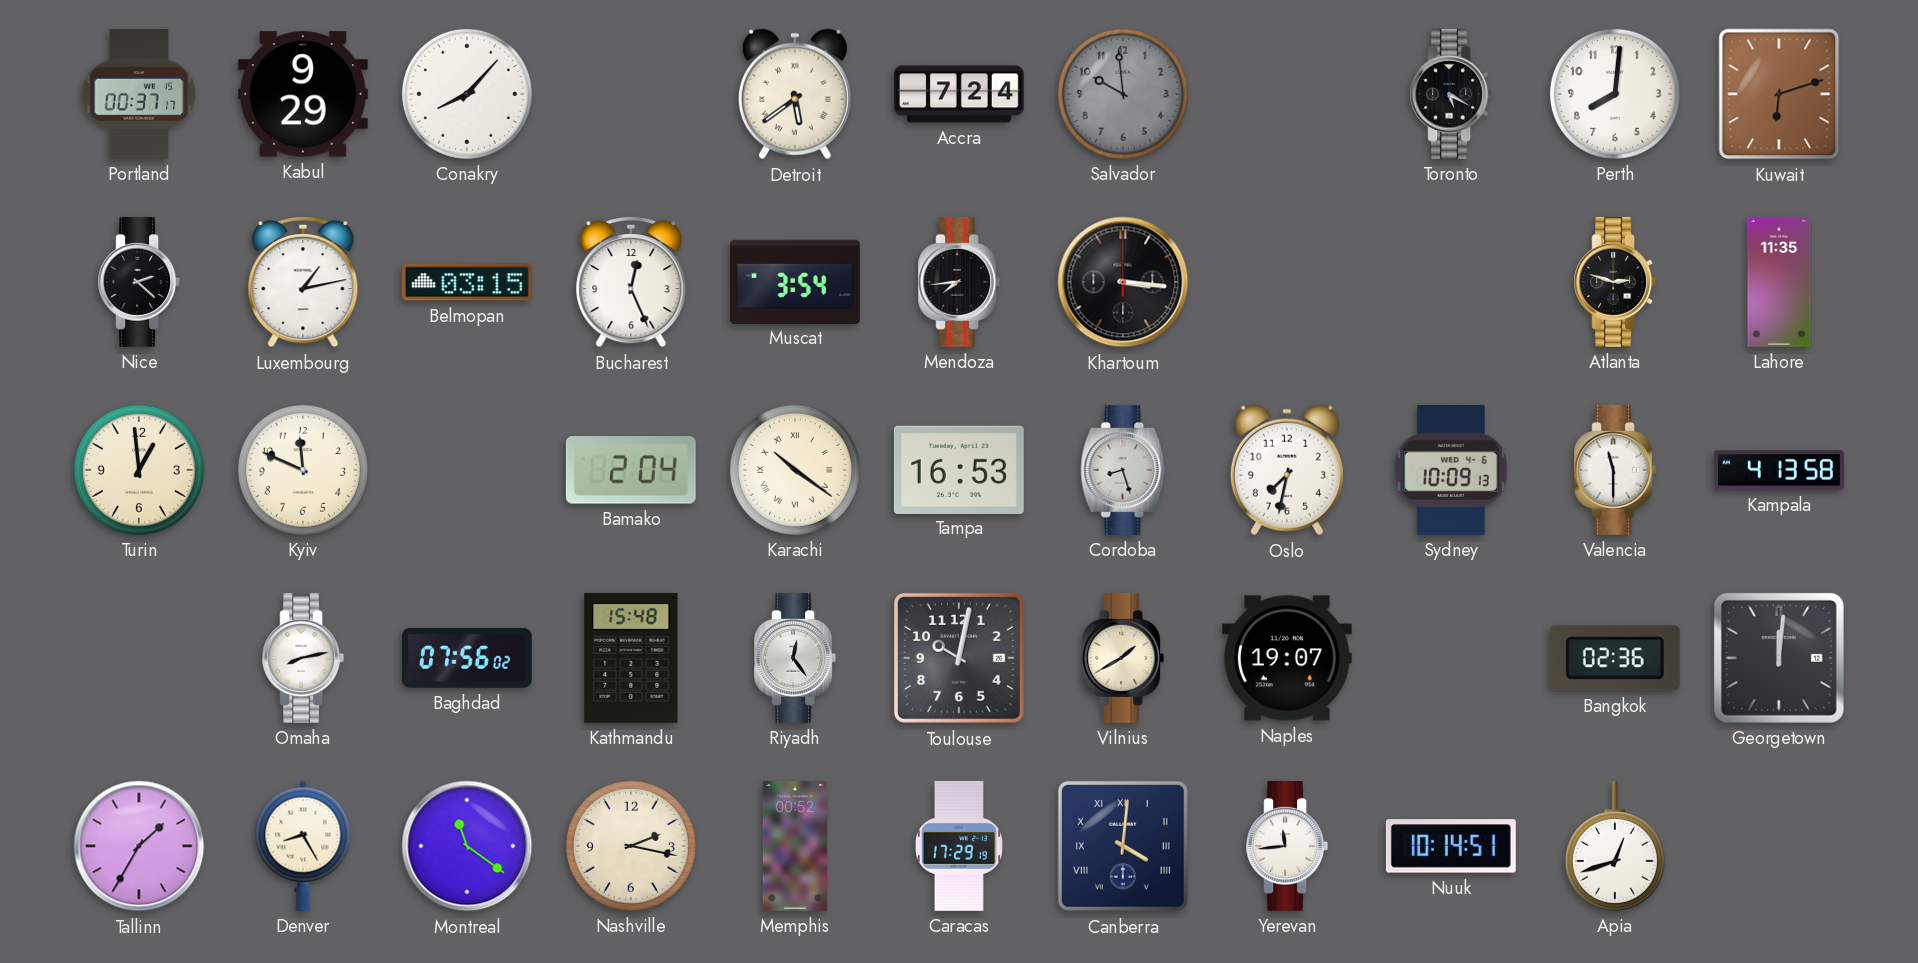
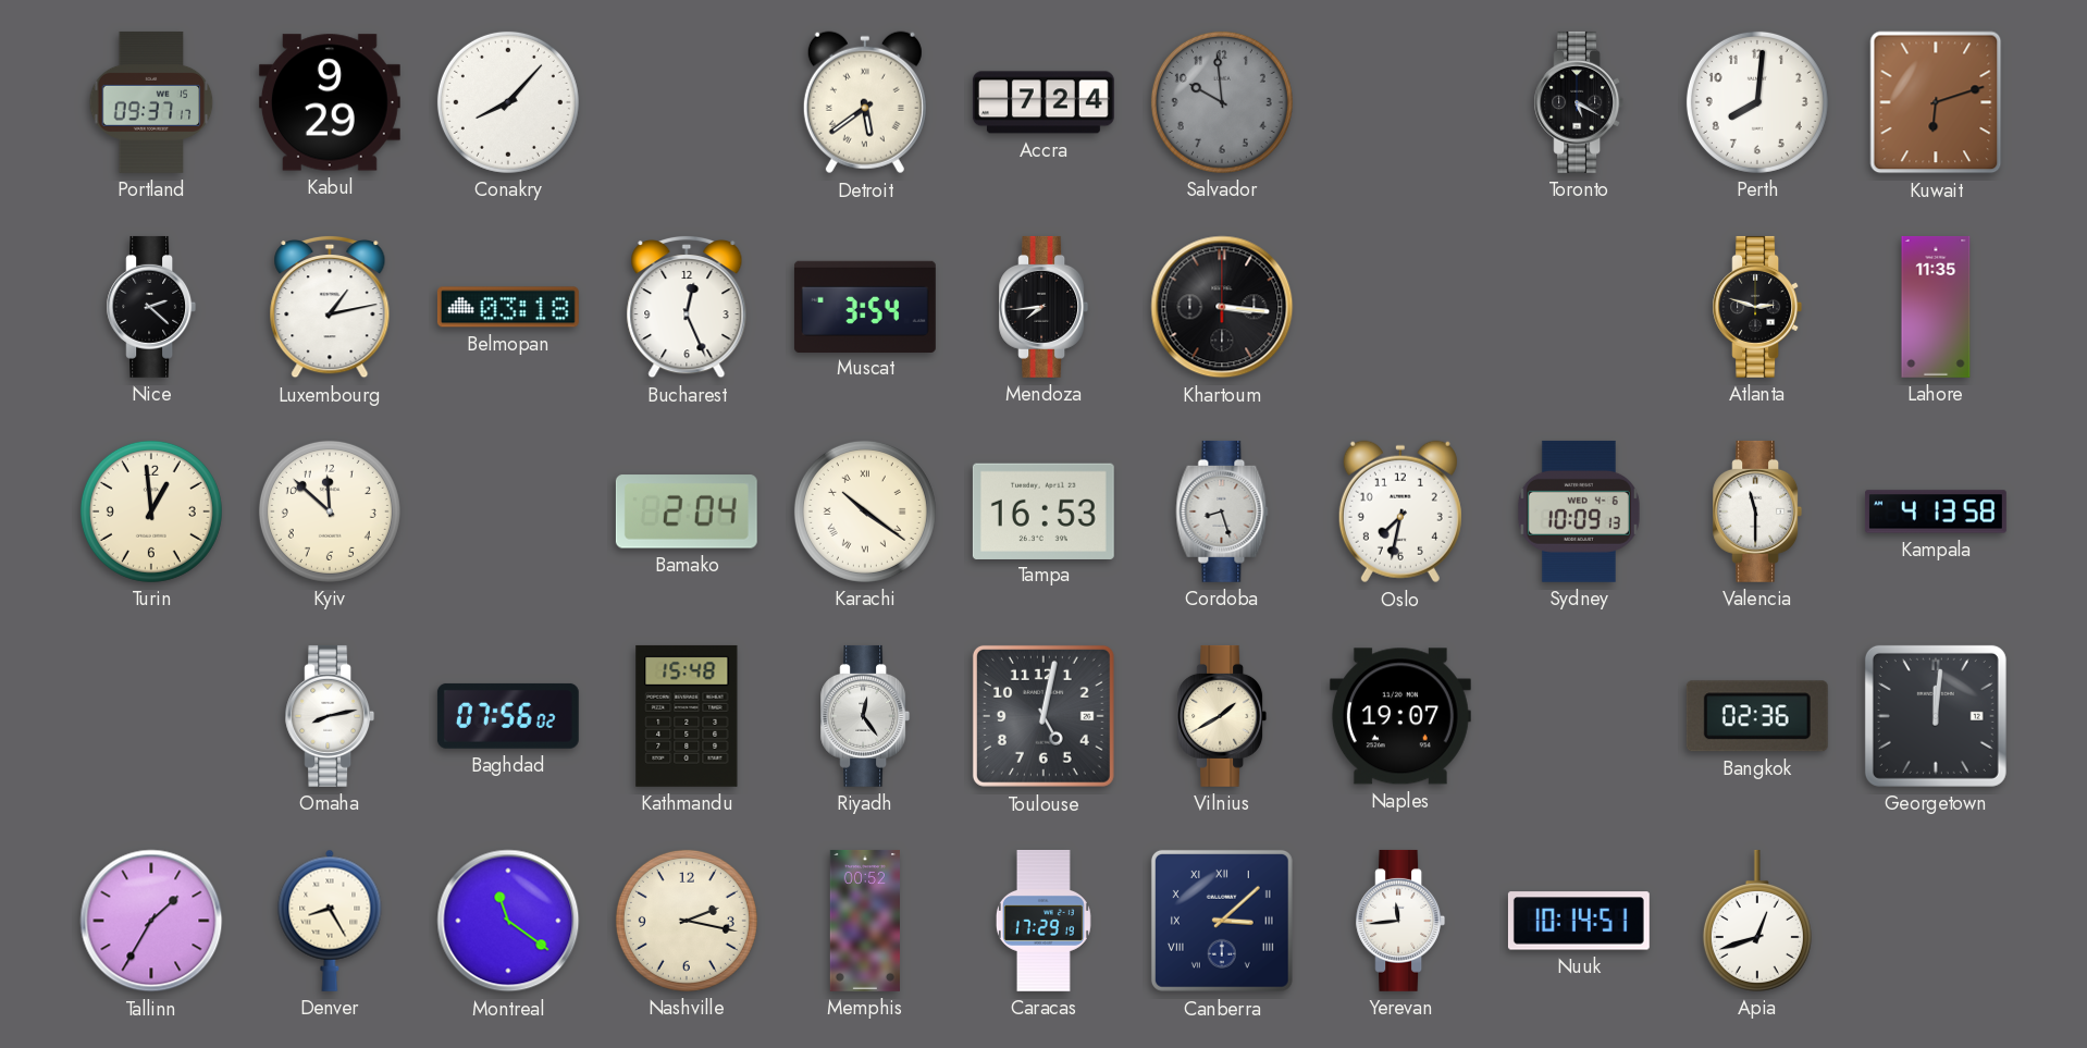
Portland: 00:37 -> 09:37 (151, 102)
Belmopan: 03:15 -> 03:18 (508, 307)
Kyiv: 11:49 -> 11:52 (330, 511)
Toulouse: 10:02 -> 5:02 (1043, 716)
Canberra: 4:01 -> 3:08 (1222, 921)
